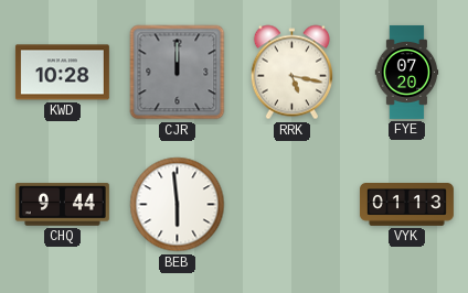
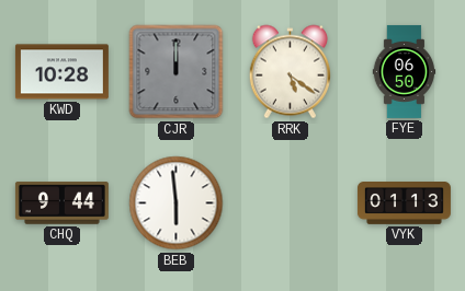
RRK: 5:17 -> 5:21 (290, 72)
FYE: 07:20 -> 06:50 (405, 71)
